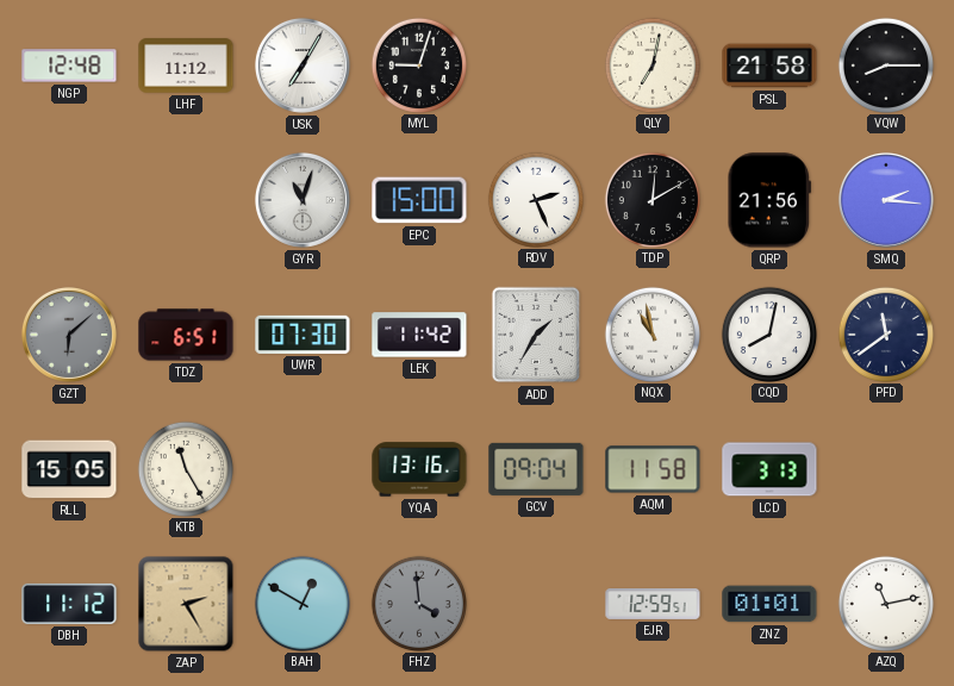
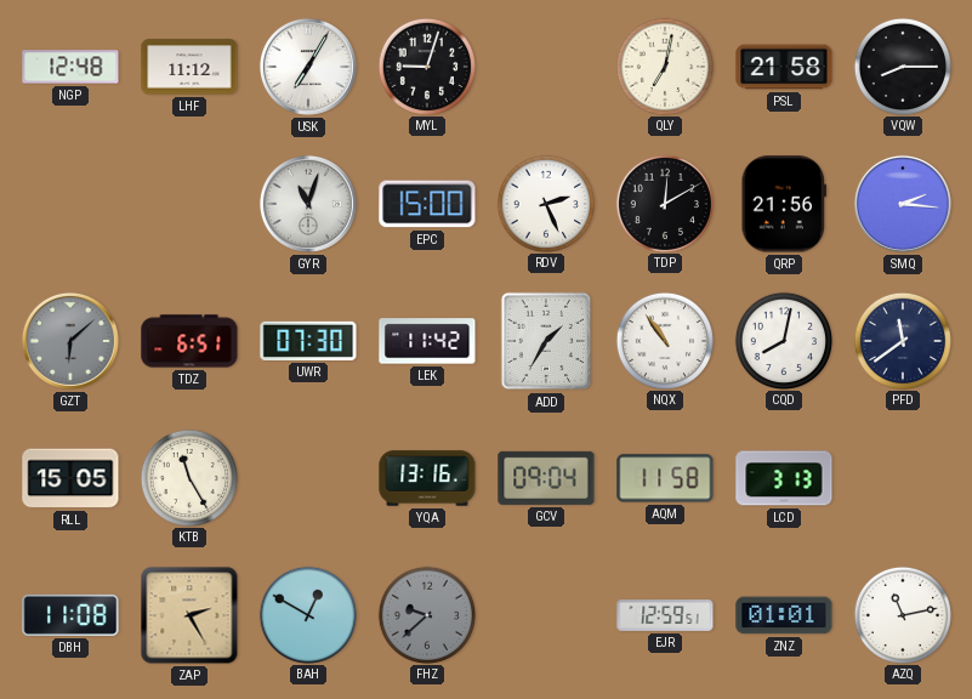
NQX: 10:58 -> 10:54 (664, 340)
DBH: 11:12 -> 11:08 (70, 615)
FHZ: 3:59 -> 9:38 (426, 614)
